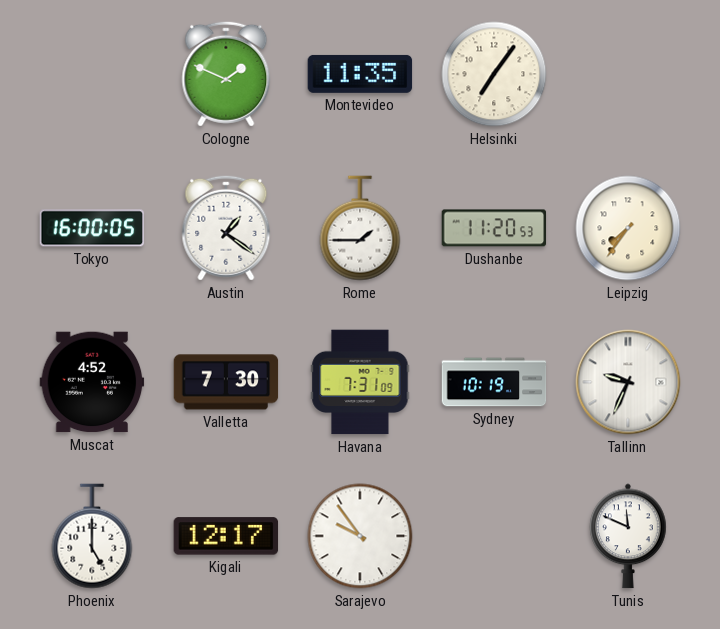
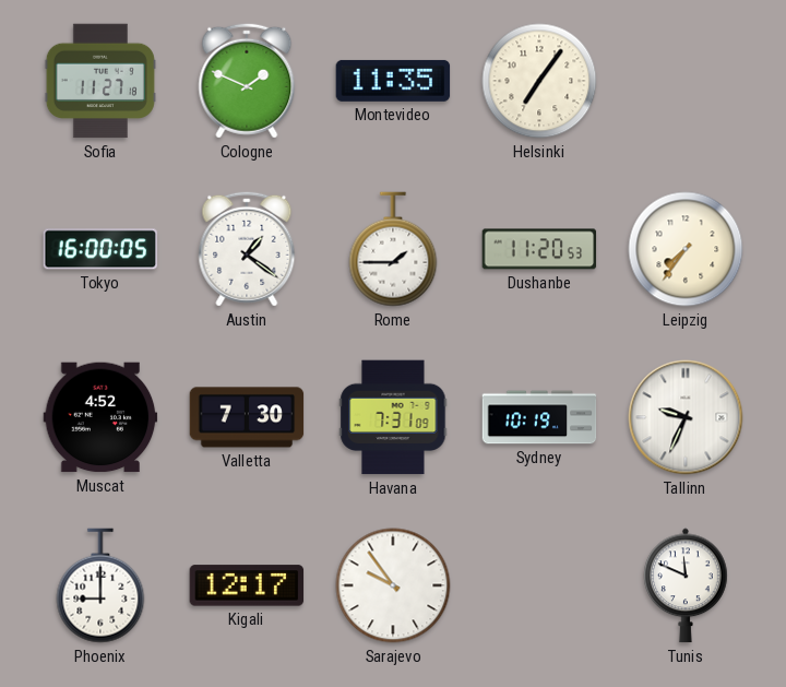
Sofia: none -> 11:27 (100, 81)
Phoenix: 5:00 -> 9:00 (100, 585)
